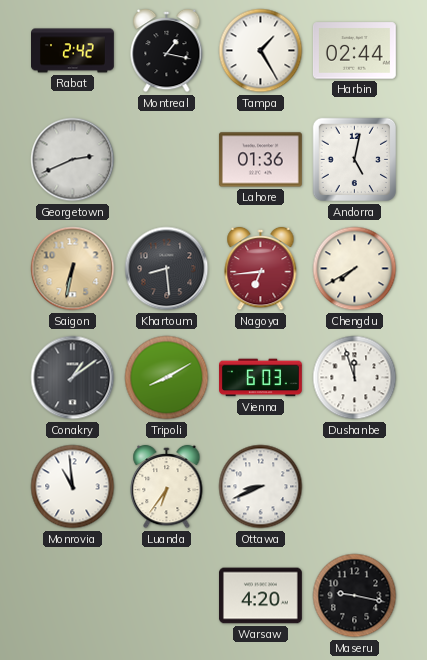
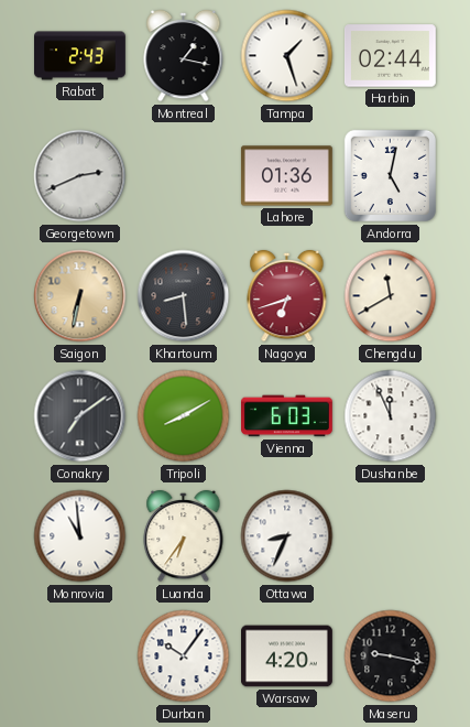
Rabat: 2:42 -> 2:43 (80, 56)
Tampa: 1:25 -> 1:27 (287, 56)
Nagoya: 6:44 -> 6:42 (287, 296)
Chengdu: 7:40 -> 11:40 (391, 296)
Conakry: 1:09 -> 7:09 (80, 416)
Dushanbe: 11:57 -> 11:56 (391, 416)
Ottawa: 8:41 -> 8:34 (287, 536)
Durban: none -> 10:06 (184, 657)
